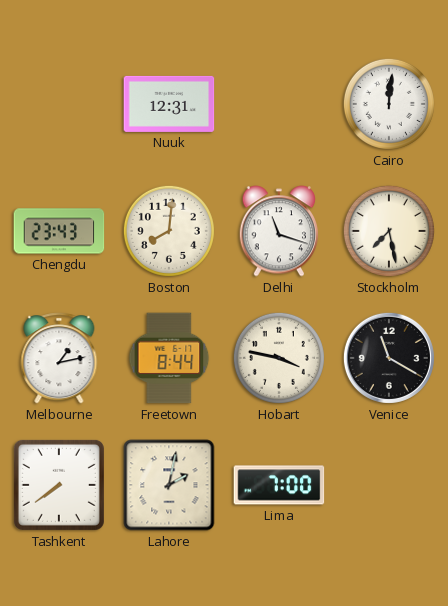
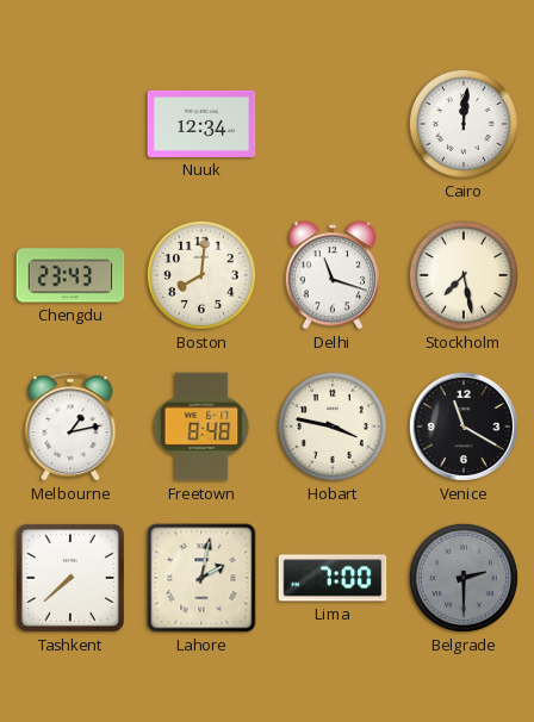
Nuuk: 12:31 -> 12:34 (201, 124)
Freetown: 8:44 -> 8:48 (201, 427)
Tashkent: 7:39 -> 7:38 (70, 578)
Belgrade: none -> 2:30 (464, 578)
